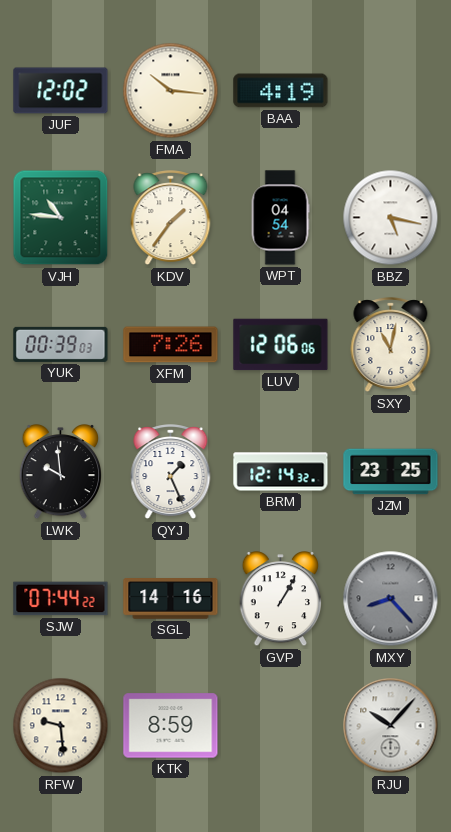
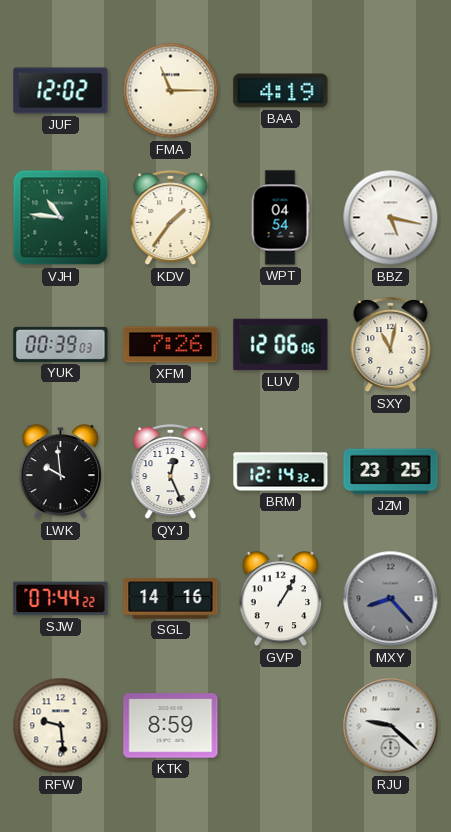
FMA: 10:16 -> 11:15 (171, 91)
QYJ: 1:26 -> 12:26 (171, 472)
RJU: 10:07 -> 9:22 (391, 726)
